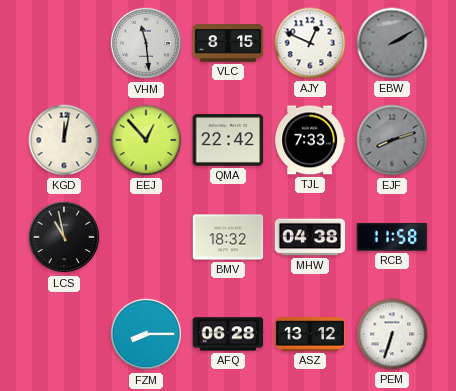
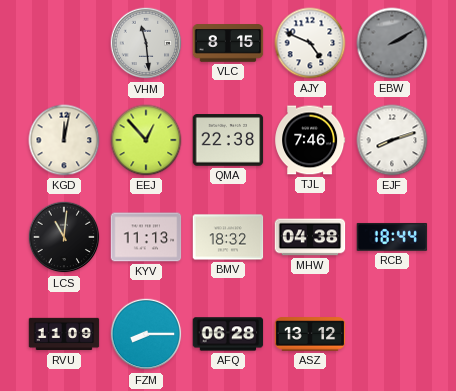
AJY: 12:49 -> 4:49 (310, 43)
QMA: 22:42 -> 22:38 (228, 140)
TJL: 7:33 -> 7:46 (310, 140)
EJF dial: grey -> white (392, 140)
LCS: 10:58 -> 11:01 (64, 237)
KYV: none -> 11:13 (146, 237)
RCB: 11:58 -> 18:44 (392, 237)
RVU: none -> 11:09 (64, 334)
PEM: 6:33 -> none (392, 334)
